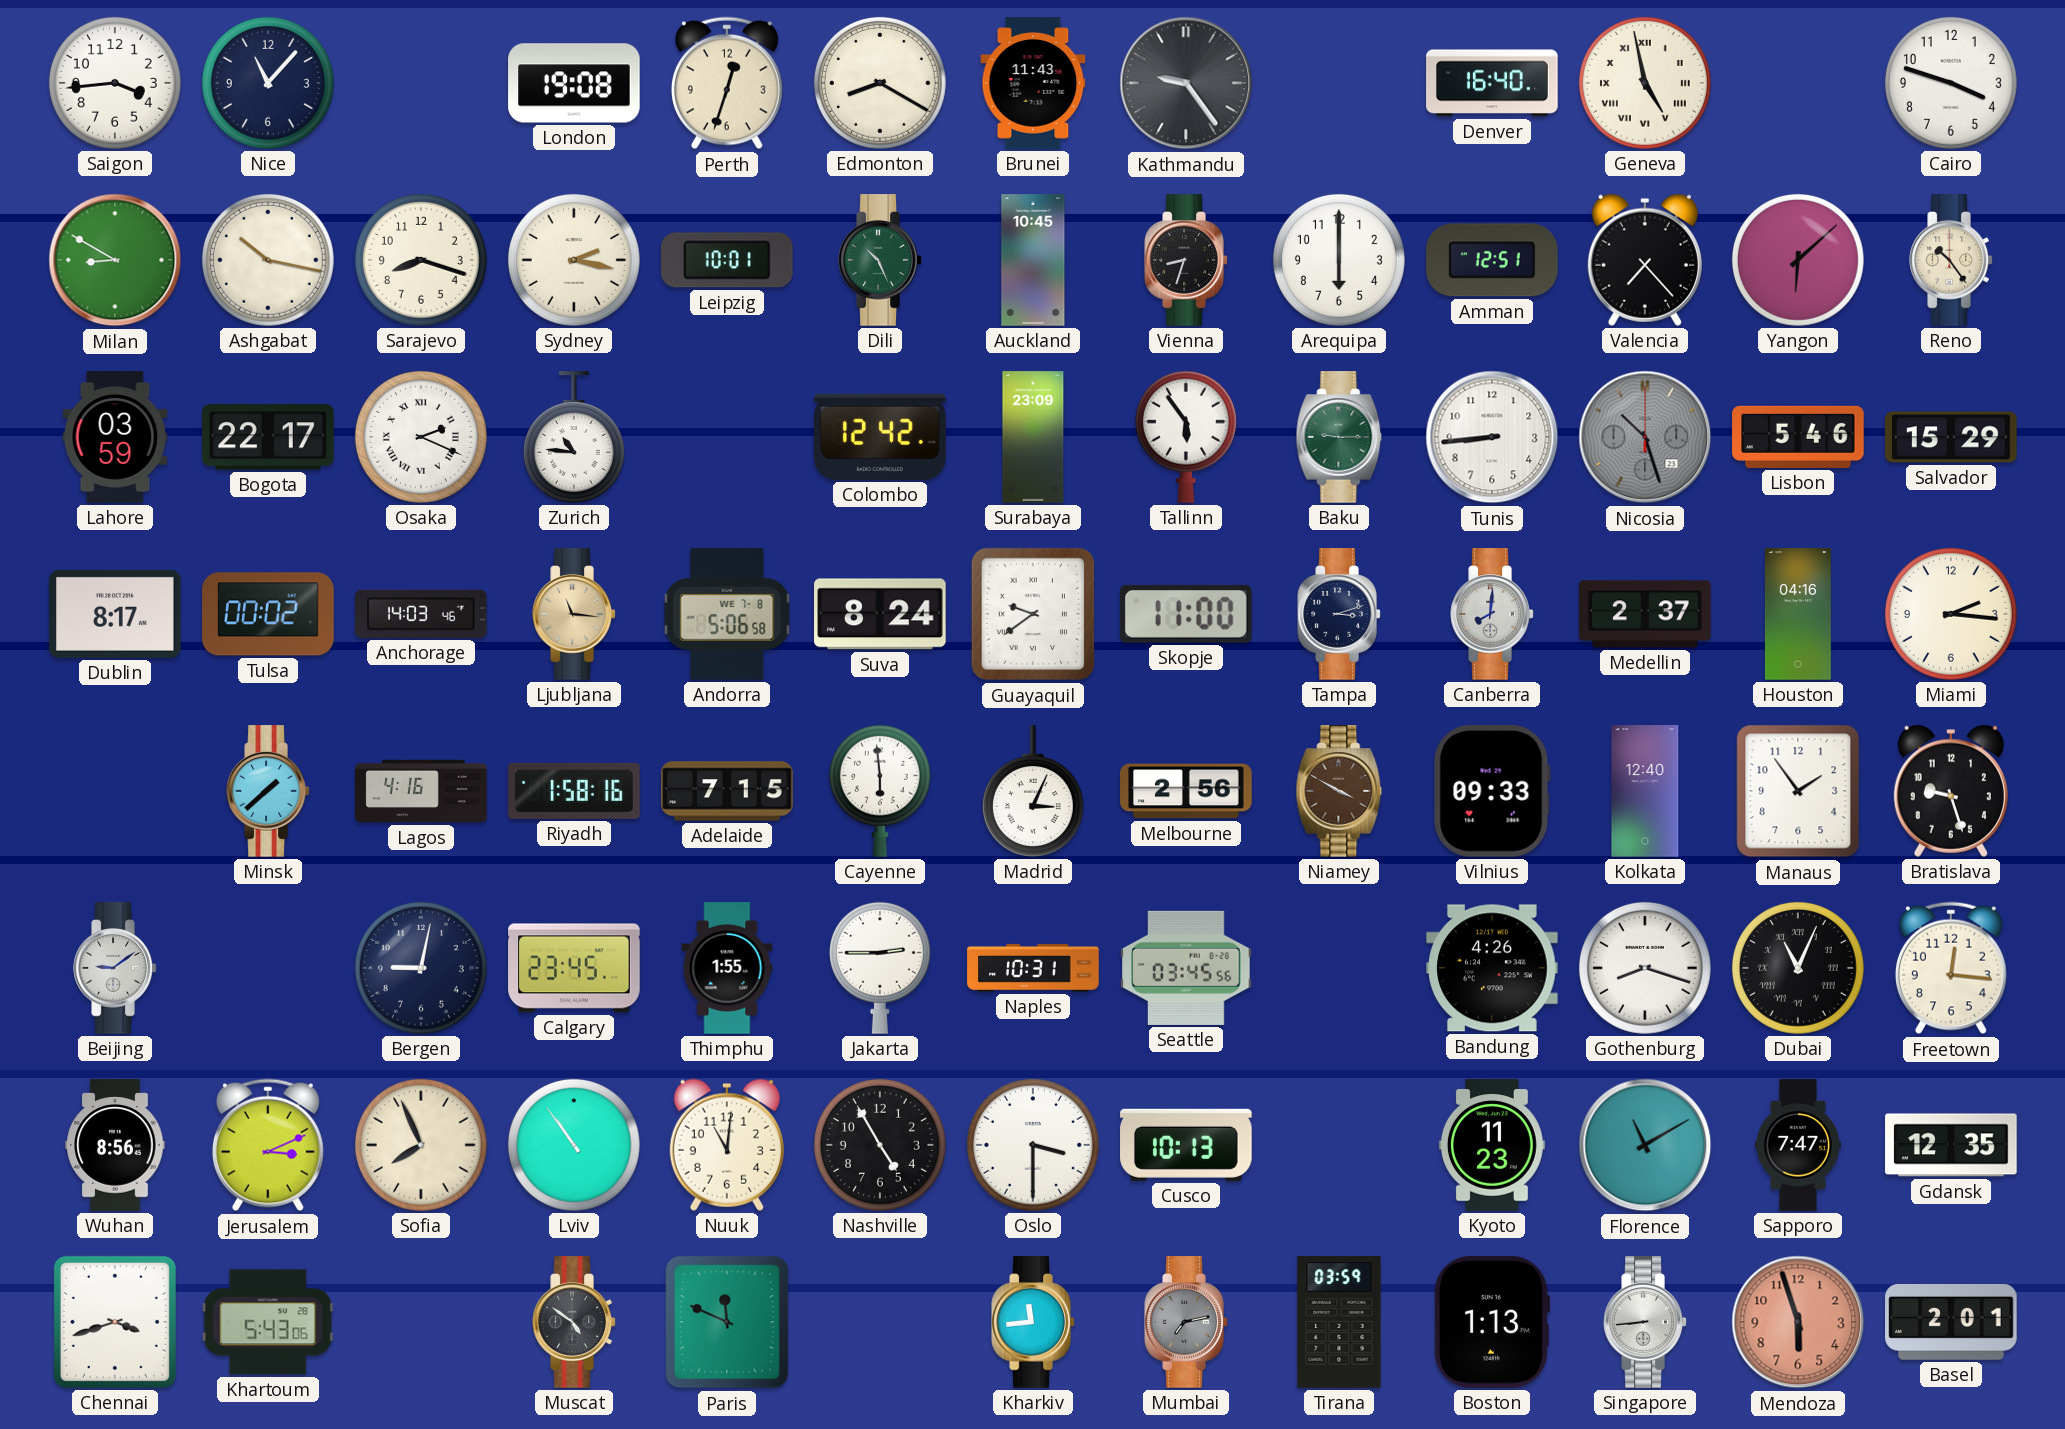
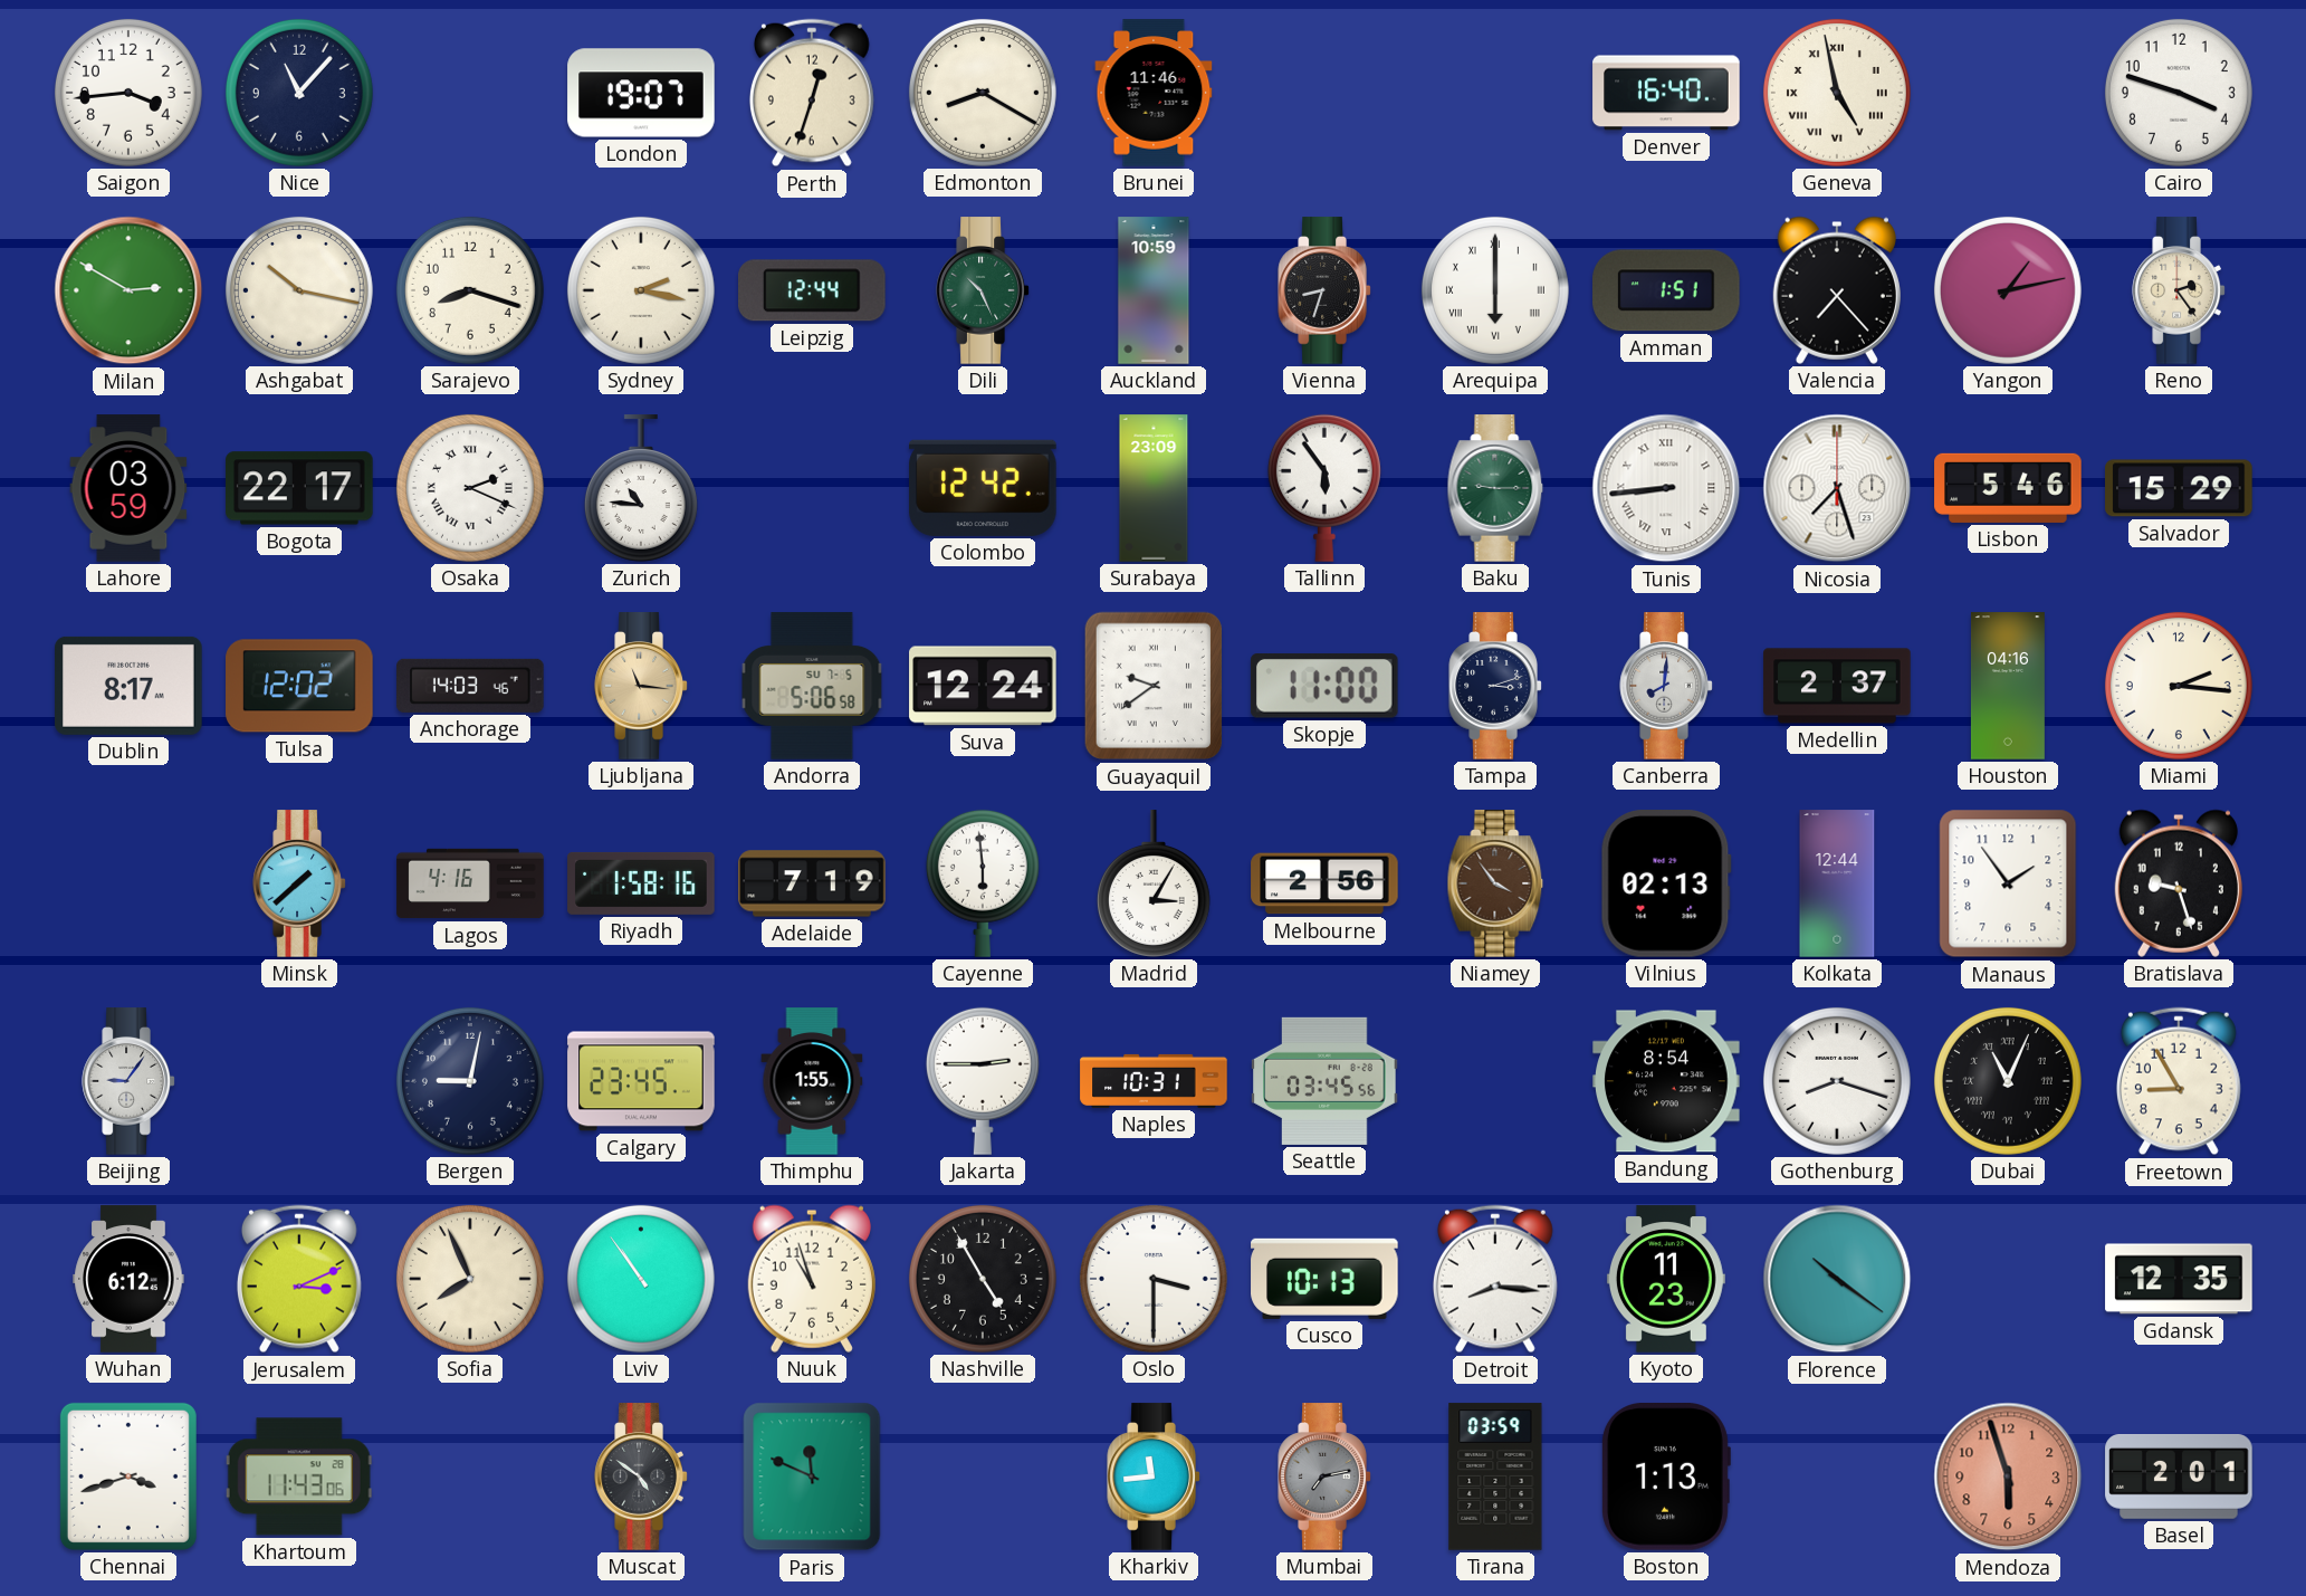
London: 19:08 -> 19:07 (641, 93)
Brunei: 11:43 -> 11:46 (1154, 93)
Kathmandu: 9:24 -> none (1186, 83)
Milan: 8:50 -> 2:50 (128, 290)
Leipzig: 10:01 -> 12:44 (813, 290)
Auckland: 10:45 -> 10:59 (1154, 290)
Arequipa numerals: Arabic -> Roman (1495, 290)
Amman: 12:51 -> 1:51 (1667, 290)
Yangon: 6:08 -> 1:13 (2008, 290)
Reno: 10:24 -> 2:24 (2179, 290)
Tunis numerals: Arabic -> Roman (1666, 488)
Nicosia: 10:27 -> 7:27 (1837, 488)
Nicosia dial: grey -> white (1837, 488)
Tulsa: 00:02 -> 12:02 (299, 686)
Andorra date: WE 7-8 -> SU 7-5 (812, 686)
Suva: 8:24 -> 12:24 (983, 686)
Adelaide: 7:15 -> 7:19 (812, 883)
Madrid: 3:04 -> 3:05 (1154, 883)
Niamey: 3:50 -> 3:54 (1495, 883)
Vilnius: 09:33 -> 02:13 (1666, 885)
Kolkata: 12:40 -> 12:44 (1837, 883)
Beijing: 9:09 -> 9:06 (128, 1081)
Bandung: 4:26 -> 8:54 (1666, 1081)
Freetown: 12:16 -> 8:55 (2179, 1081)
Wuhan: 8:56 -> 6:12 (128, 1279)
Nuuk: 11:01 -> 10:57 (812, 1279)
Detroit: none -> 8:16 (1495, 1279)
Florence: 11:10 -> 10:21 (1837, 1279)
Sapporo: 7:47 -> none (1798, 1145)
Khartoum: 5:43 -> 11:43 (299, 1476)
Singapore: 8:44 -> none (1645, 1322)
